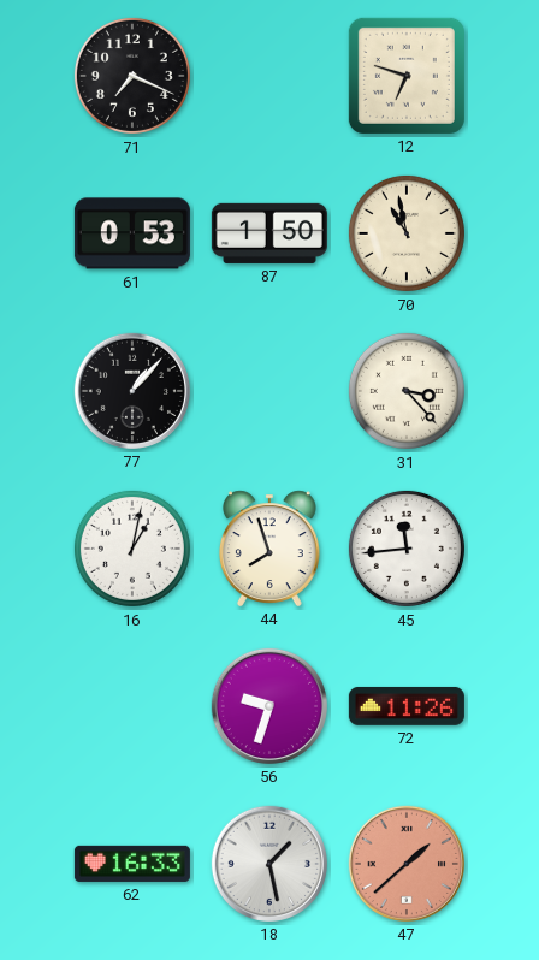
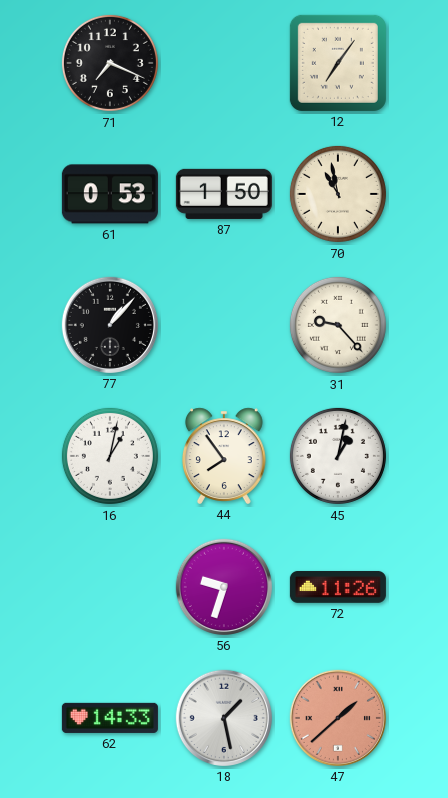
12: 6:48 -> 7:06 (338, 63)
31: 3:23 -> 9:23 (338, 325)
44: 7:57 -> 7:54 (224, 456)
45: 11:44 -> 1:02 (338, 456)
62: 16:33 -> 14:33 (110, 718)
